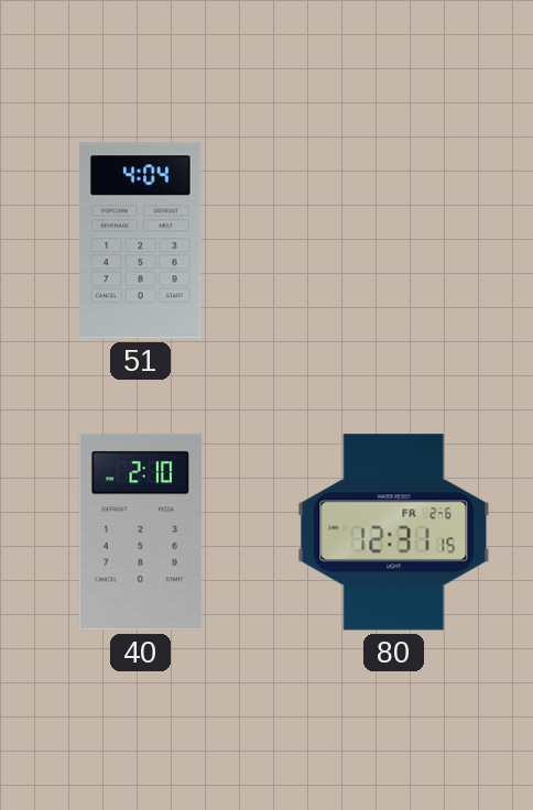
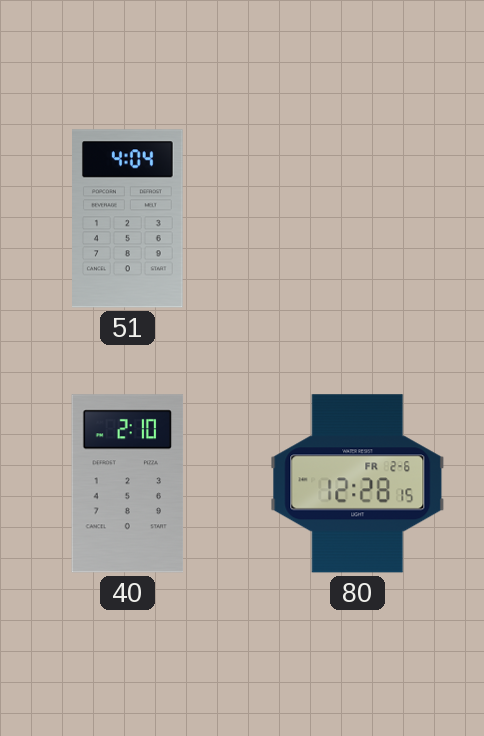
80: 12:31 -> 12:28 (358, 484)
